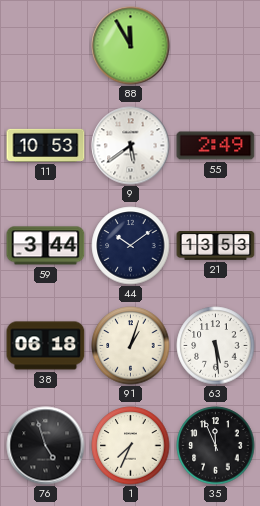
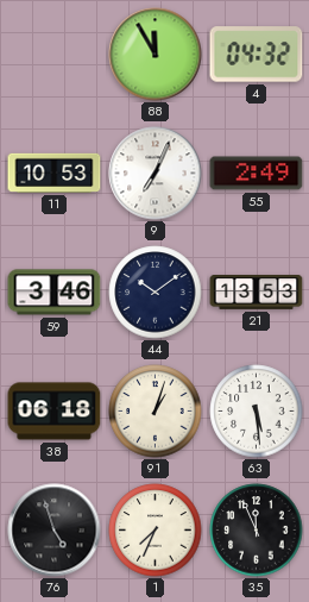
4: none -> 04:32 (257, 55)
9: 5:39 -> 7:04 (156, 174)
59: 3:44 -> 3:46 (55, 293)
